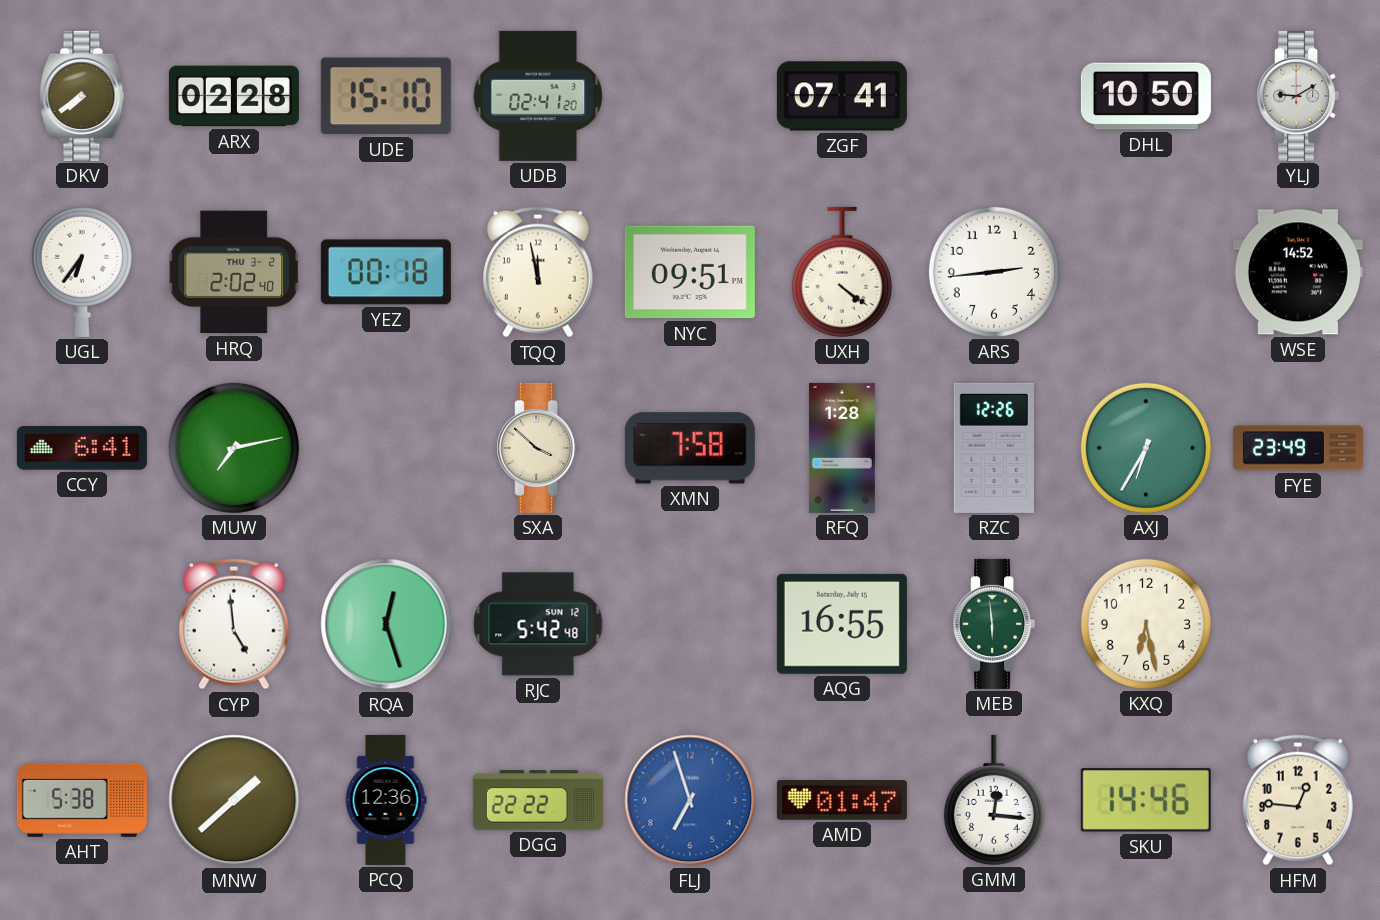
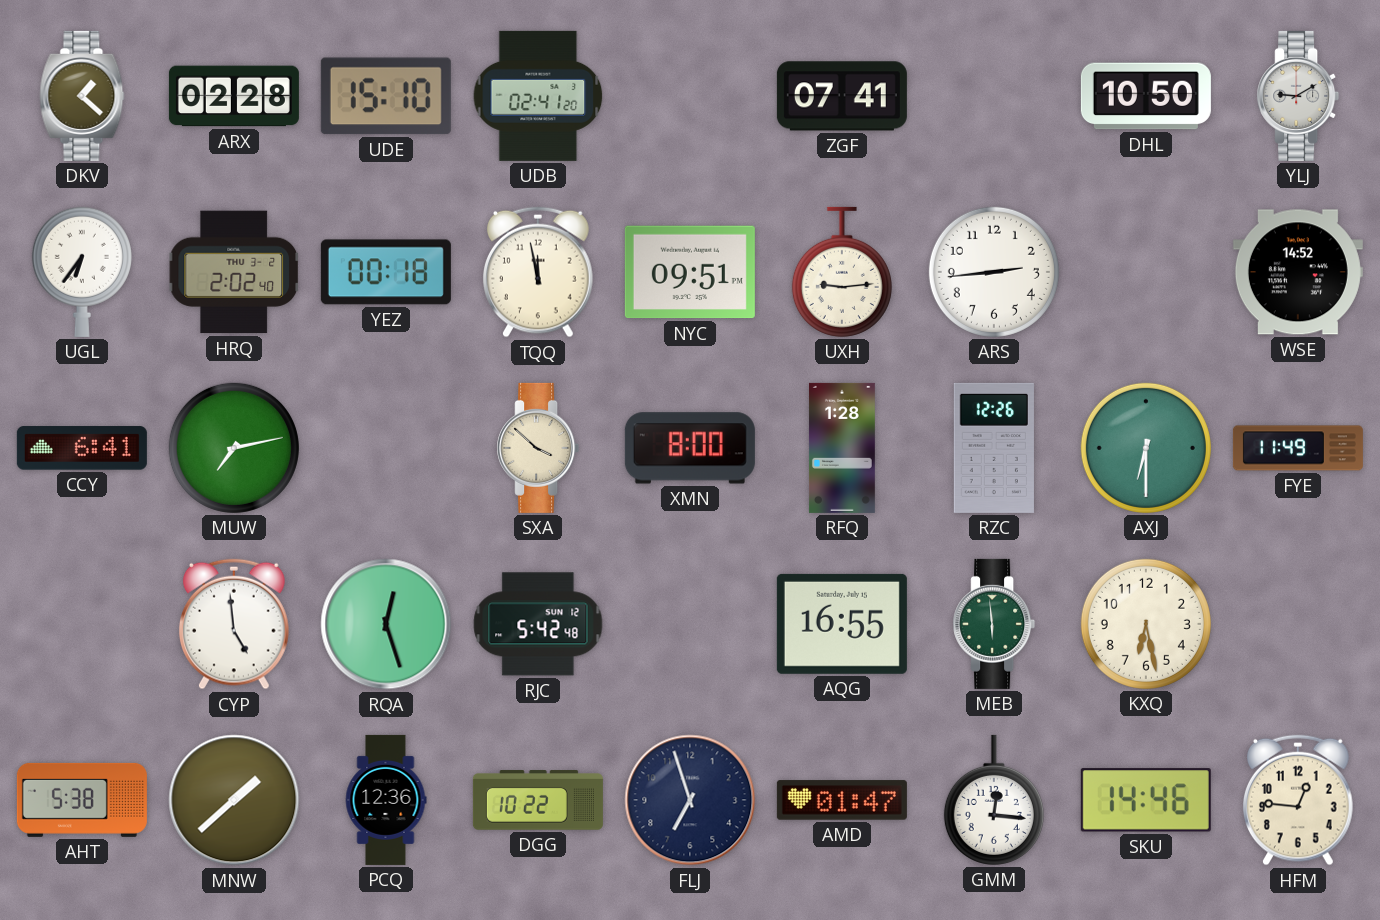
DKV: 7:39 -> 1:22 (82, 96)
UXH: 4:21 -> 9:14 (842, 272)
XMN: 7:58 -> 8:00 (690, 448)
AXJ: 6:35 -> 6:30 (1146, 448)
FYE: 23:49 -> 11:49 (1298, 448)
DGG: 22:22 -> 10:22 (538, 800)
FLJ dial: blue -> navy (690, 800)
